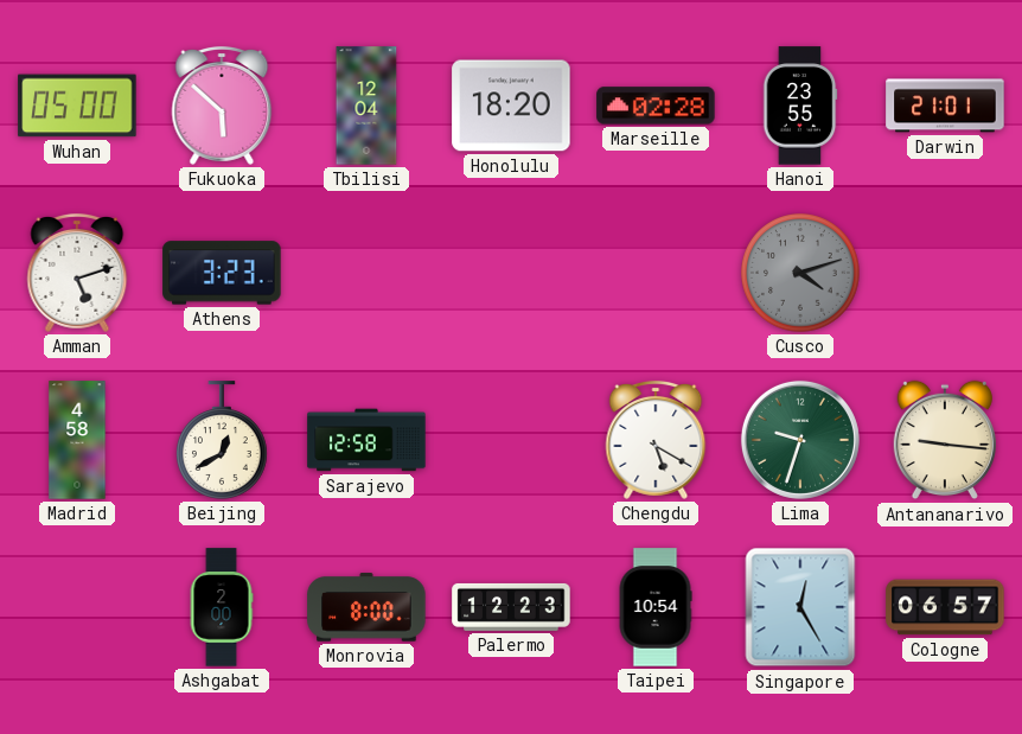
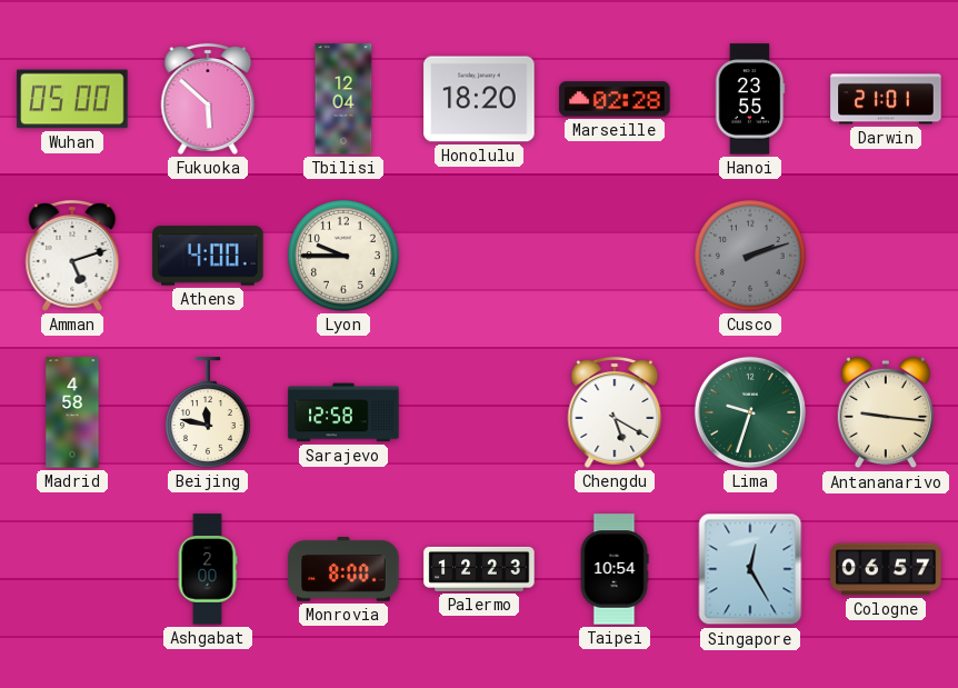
Athens: 3:23 -> 4:00 (208, 256)
Lyon: none -> 9:45 (345, 257)
Cusco: 4:12 -> 2:12 (751, 257)
Beijing: 12:40 -> 11:47 (209, 412)
